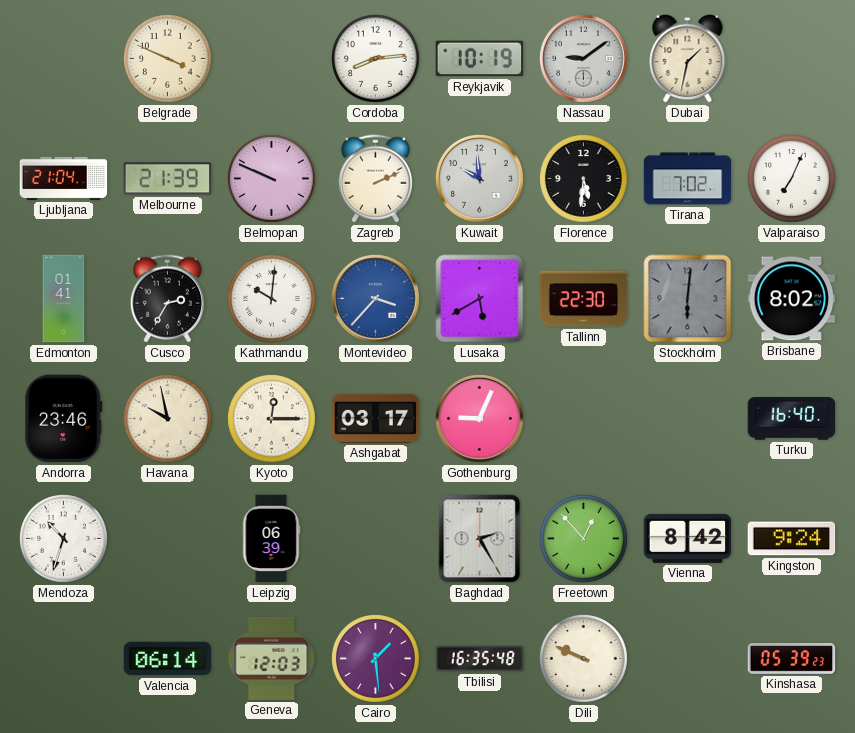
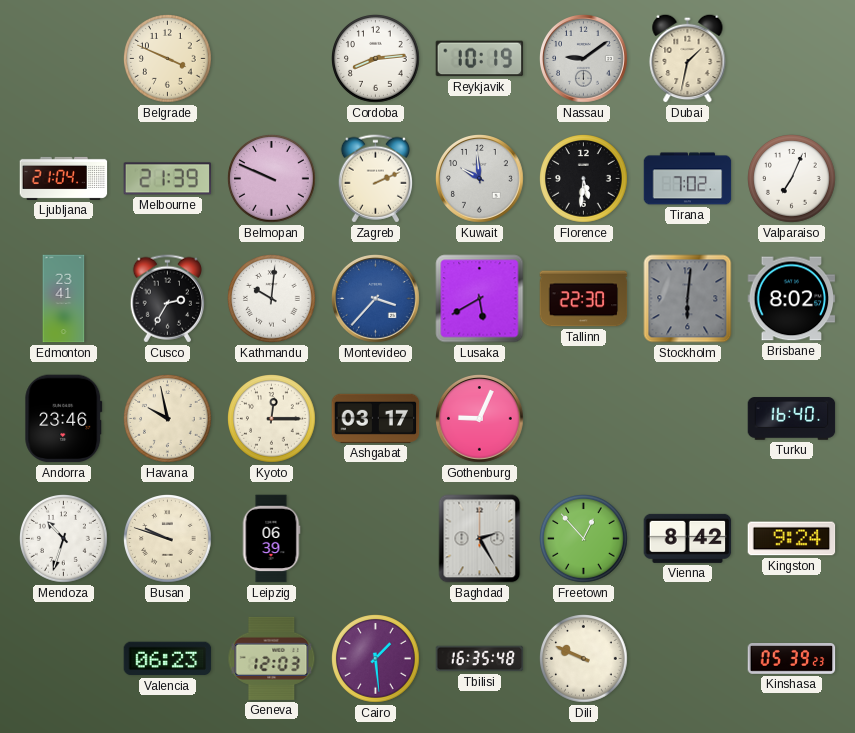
Edmonton: 01:41 -> 23:41 (64, 299)
Busan: none -> 9:48 (168, 539)
Valencia: 06:14 -> 06:23 (168, 659)
